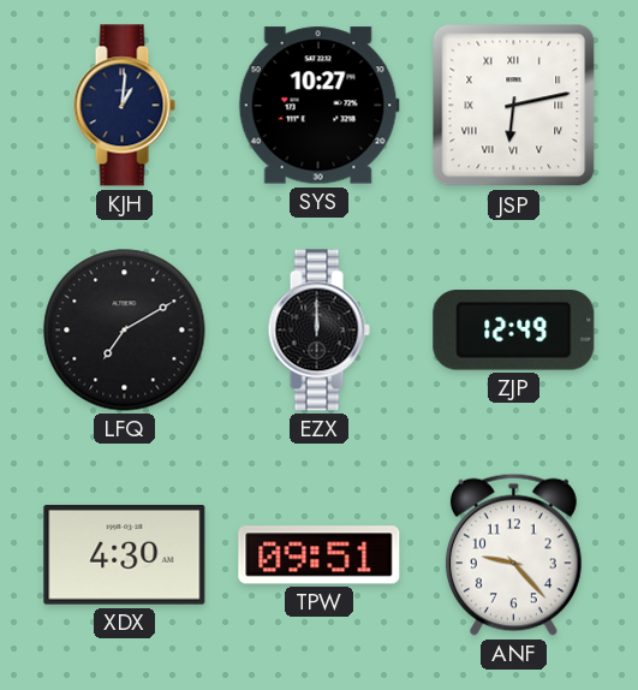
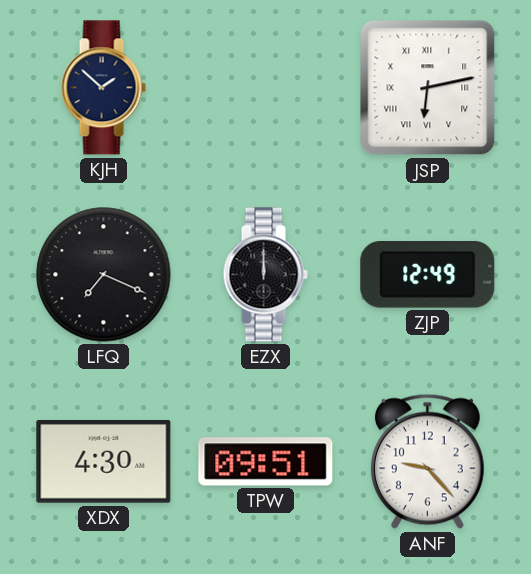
KJH: 1:01 -> 1:52 (103, 88)
SYS: 10:27 -> none (318, 106)
LFQ: 7:10 -> 7:19 (104, 275)
